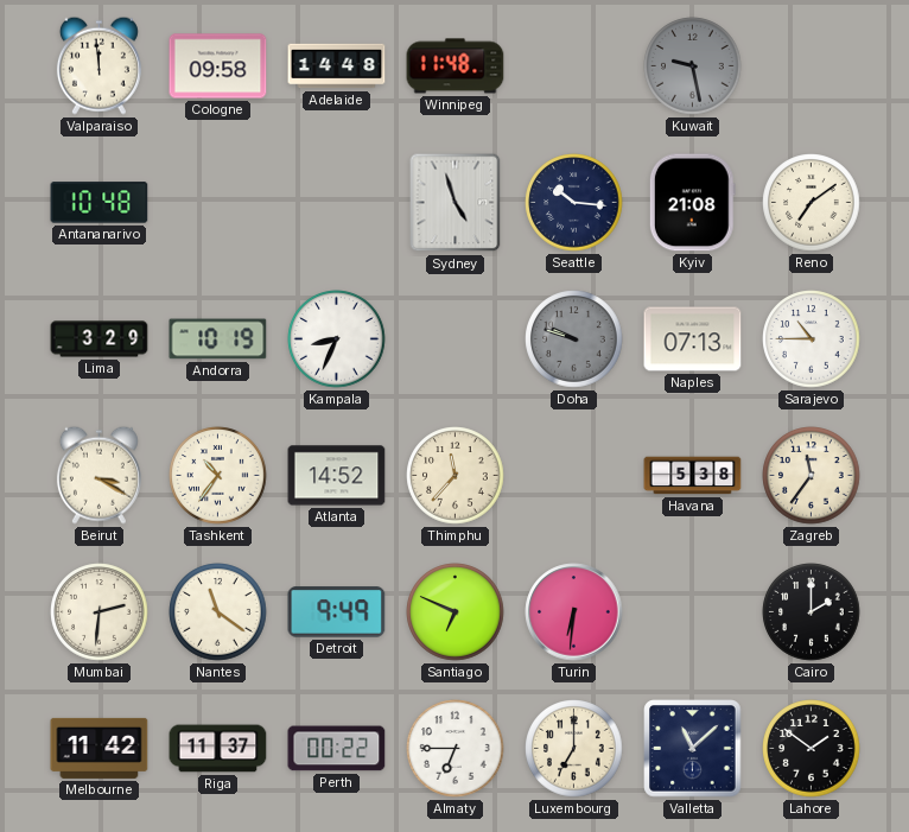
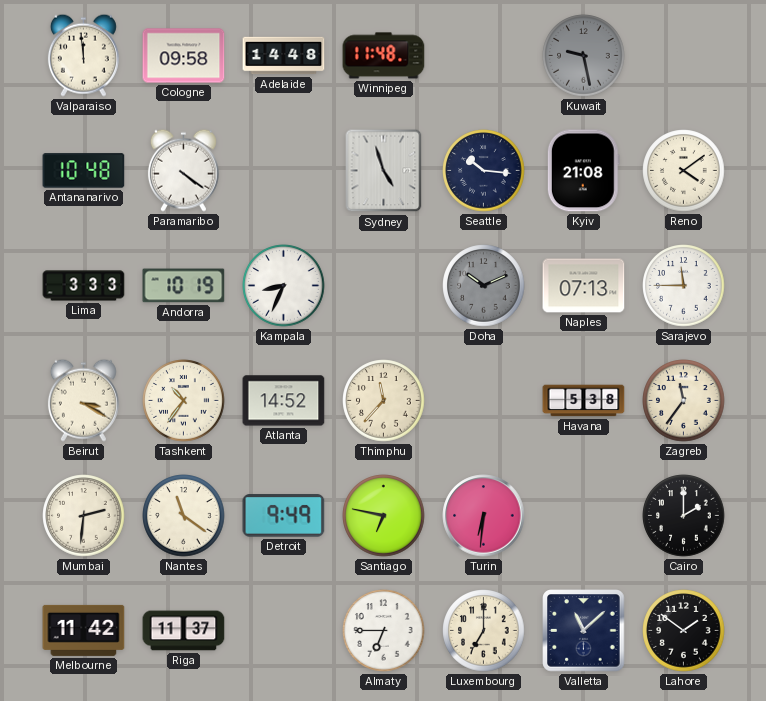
Paramaribo: none -> 4:21 (183, 170)
Reno: 7:09 -> 4:09 (684, 171)
Lima: 3:29 -> 3:33 (84, 286)
Doha: 9:48 -> 10:11 (484, 286)
Sarajevo: 10:45 -> 11:45 (684, 286)
Santiago: 6:49 -> 6:47 (384, 516)
Perth: 00:22 -> none (337, 749)
